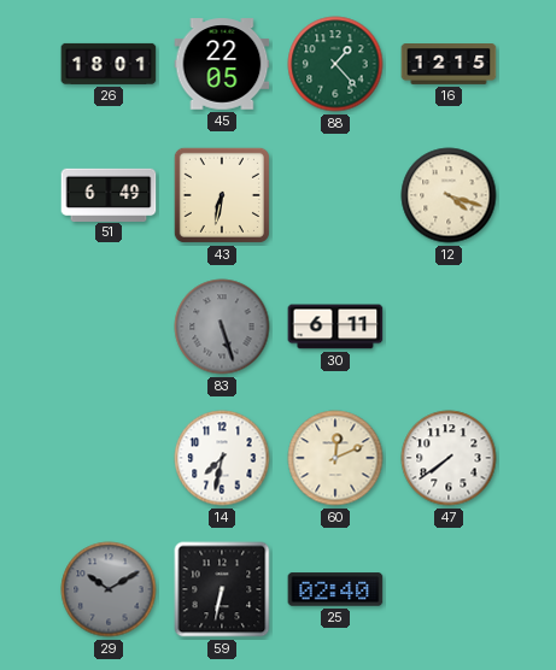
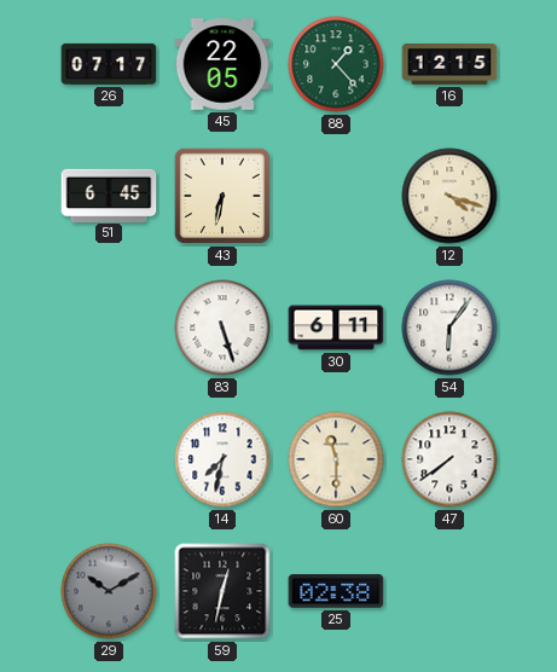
26: 18:01 -> 07:17 (109, 64)
51: 6:49 -> 6:45 (109, 195)
83 dial: grey -> white (222, 328)
54: none -> 6:06 (449, 328)
60: 12:11 -> 11:30 (336, 459)
59: 6:32 -> 12:32 (222, 591)
25: 02:40 -> 02:38 (336, 591)
